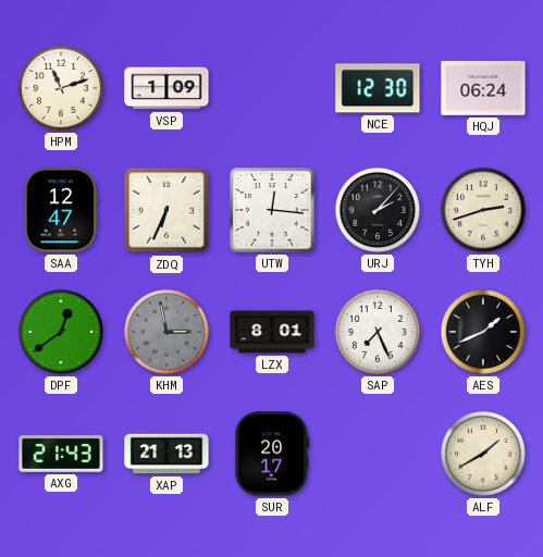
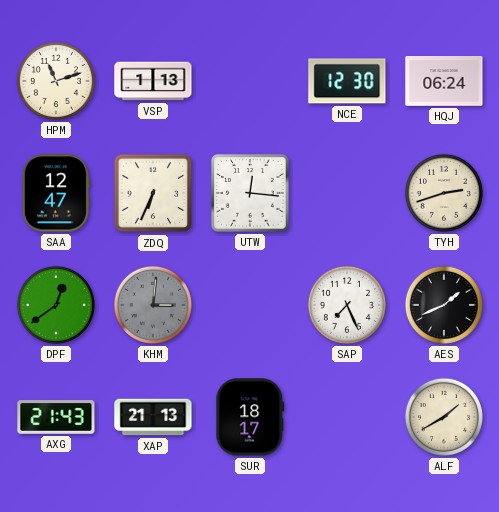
VSP: 1:09 -> 1:13 (153, 81)
URJ: 2:07 -> none (378, 210)
KHM: 2:58 -> 3:01 (153, 305)
LZX: 8:01 -> none (272, 332)
SUR: 20:17 -> 18:17 (250, 417)
